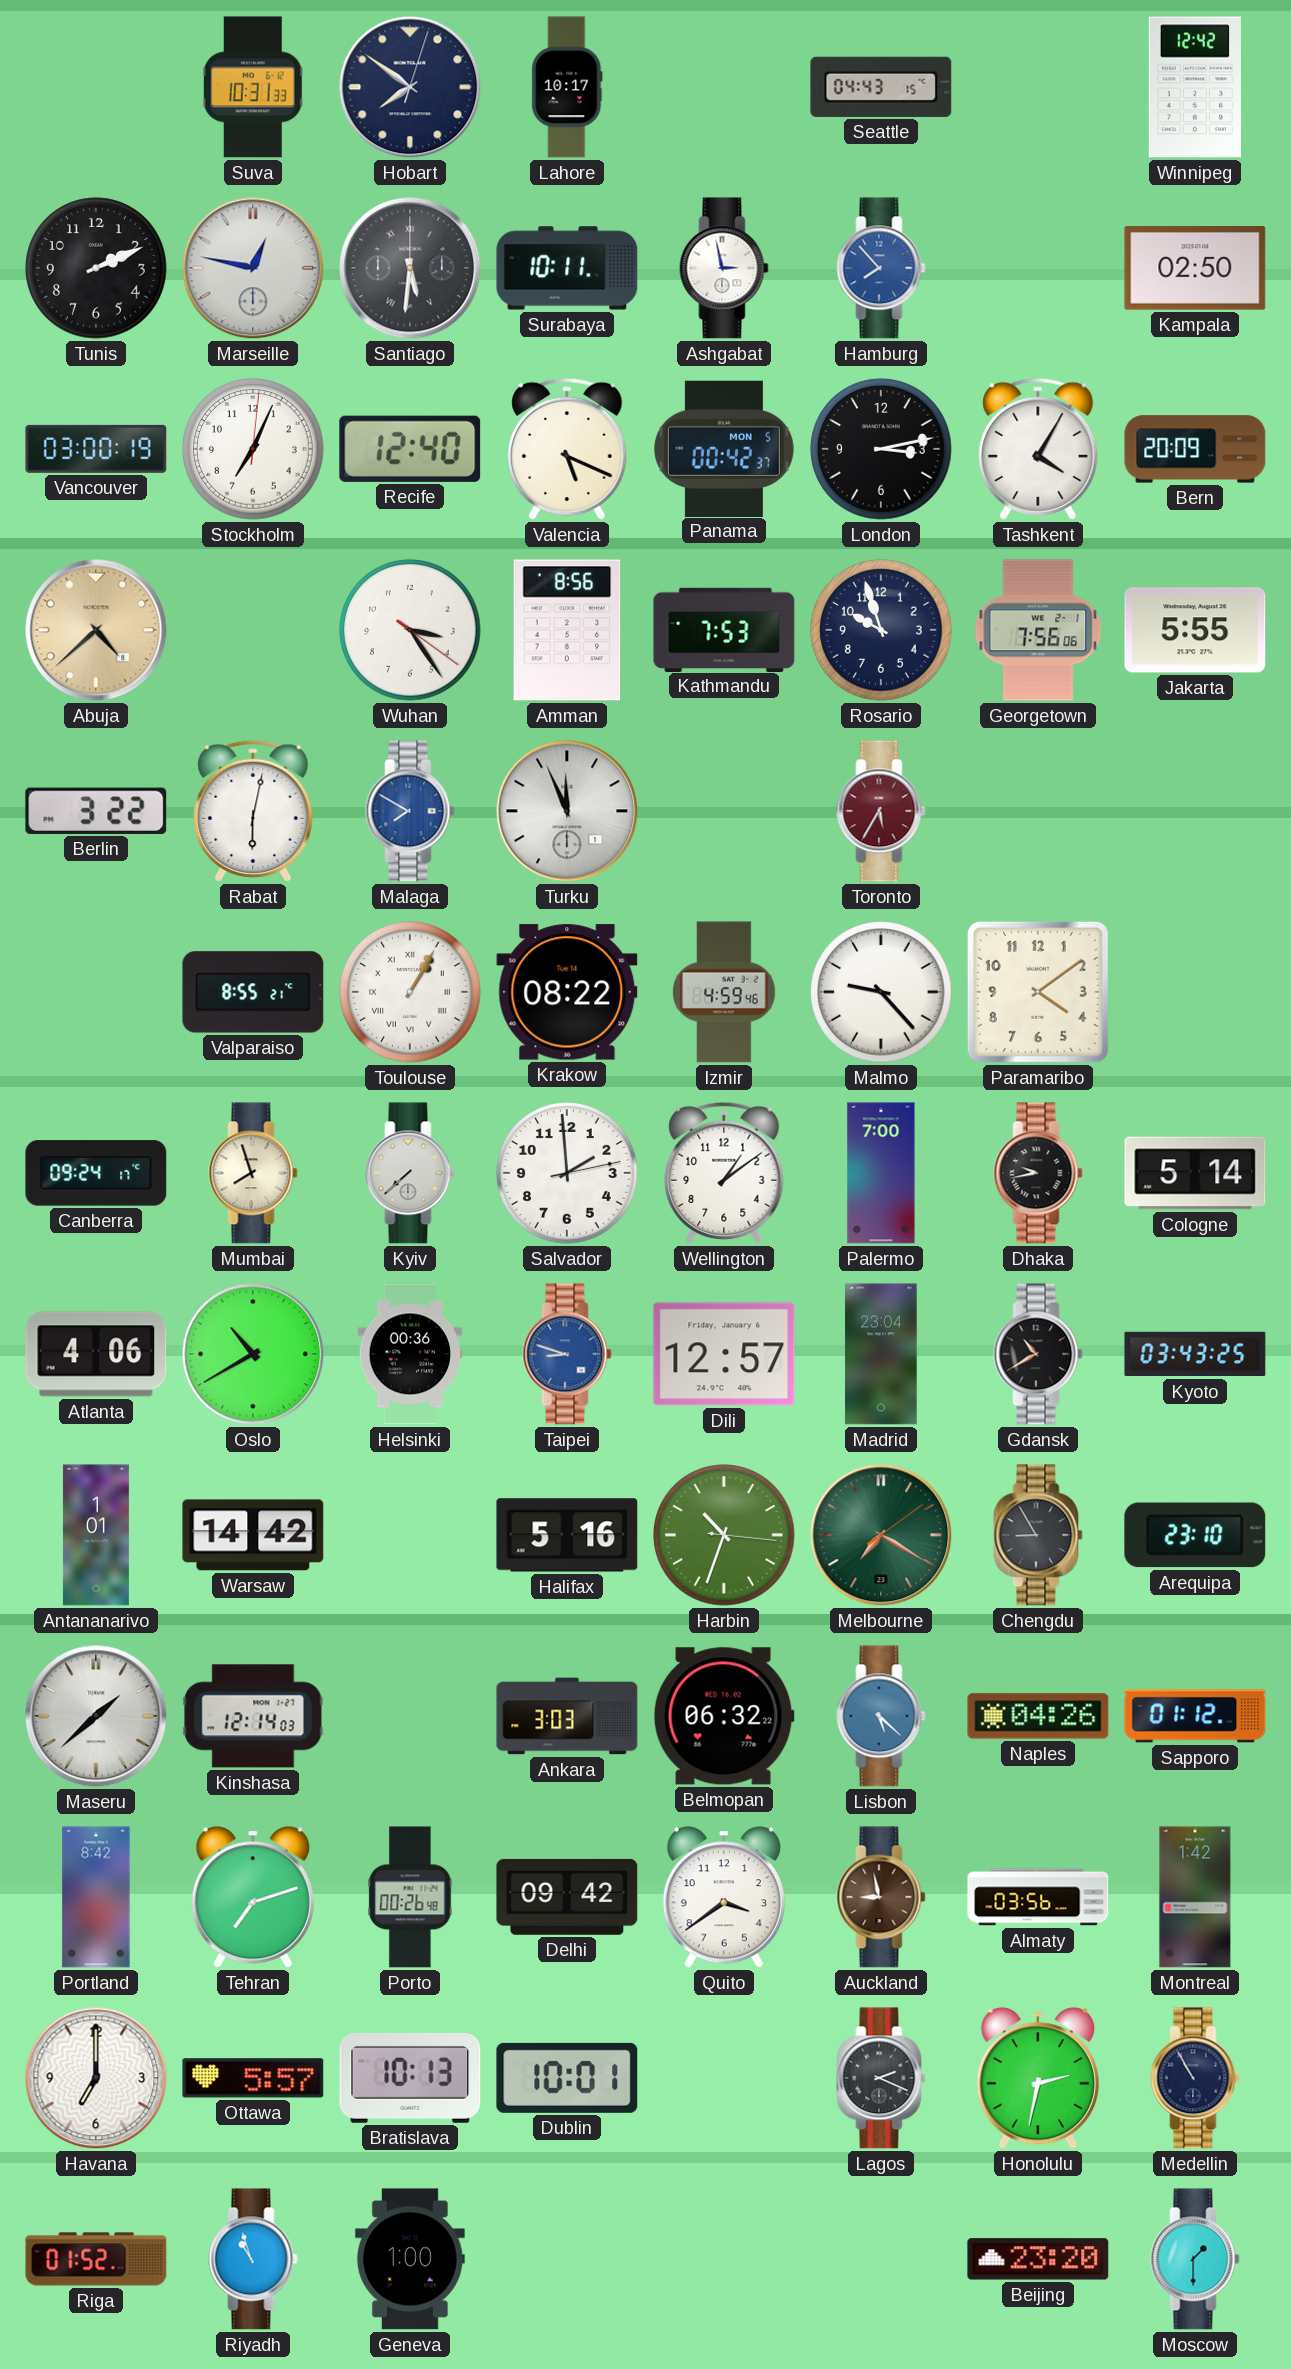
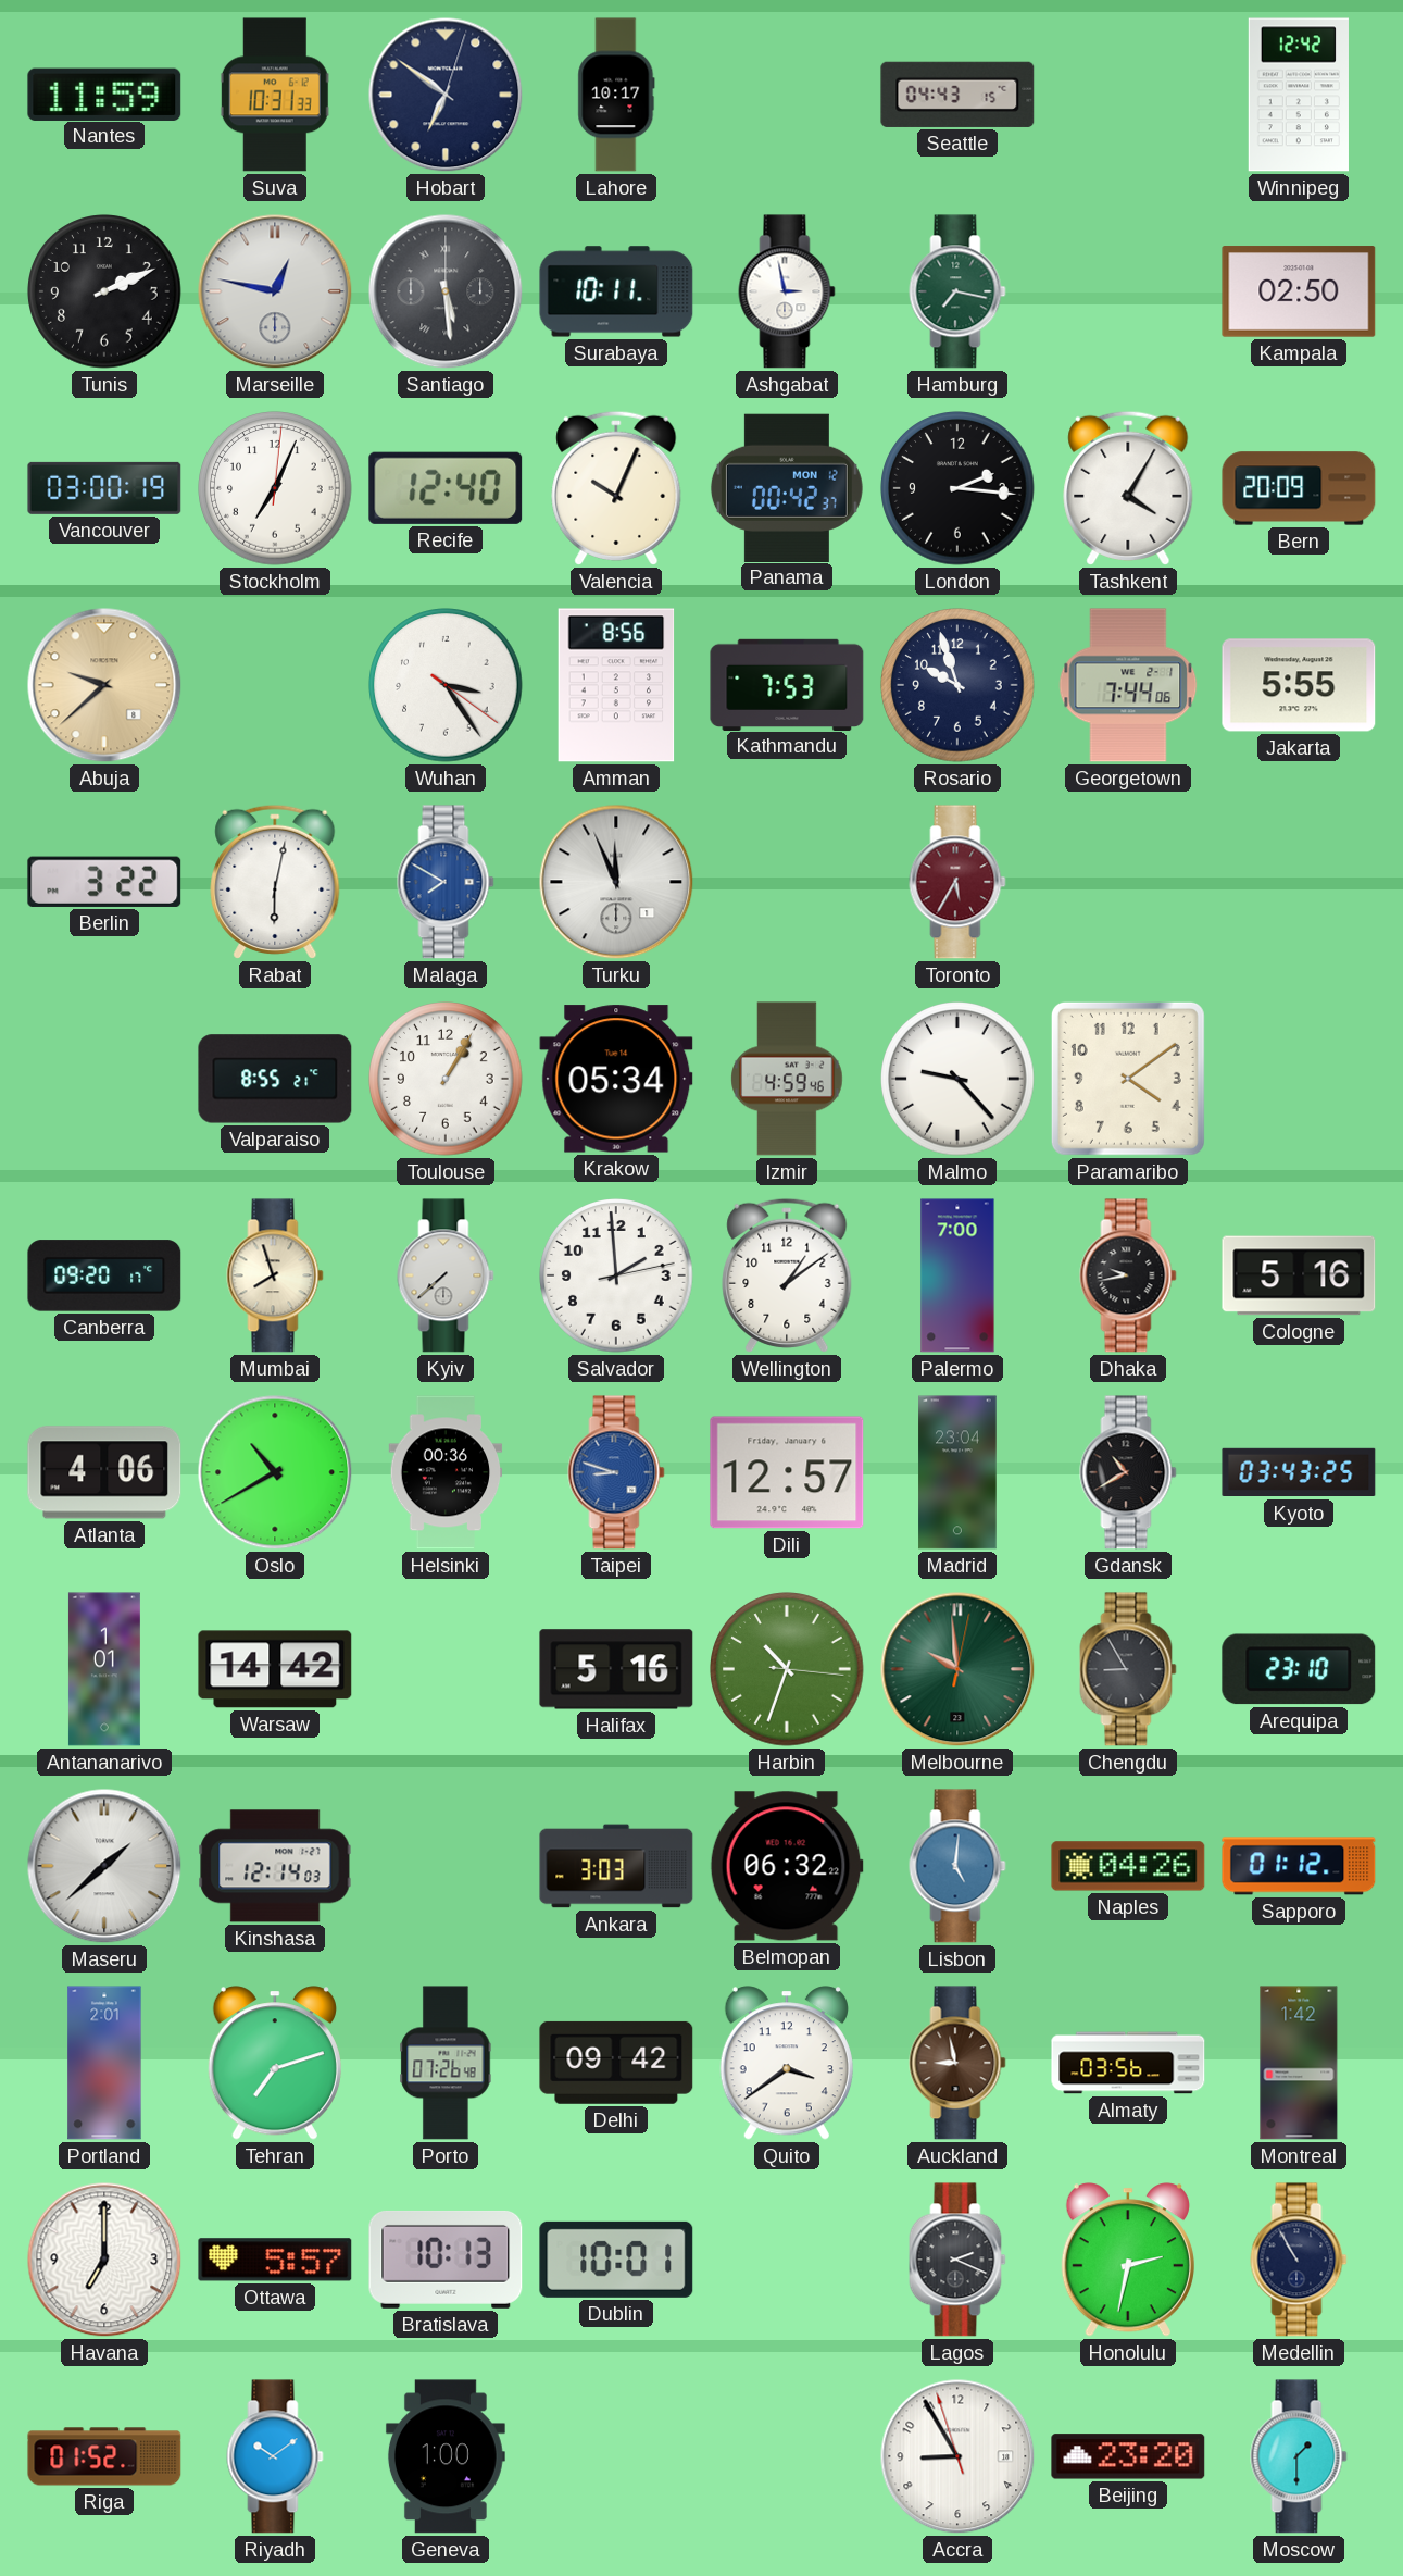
Nantes: none -> 11:59 (104, 94)
Hobart: 7:51 -> 6:51 (446, 95)
Santiago: 5:31 -> 5:29 (446, 291)
Hamburg: 7:53 -> 7:17 (957, 291)
Hamburg dial: blue -> green (957, 291)
Valencia: 5:19 -> 10:04 (616, 488)
Panama date: MON 5 -> MON 12 (787, 487)
London: 3:13 -> 2:16 (957, 488)
Abuja: 4:38 -> 9:38 (104, 685)
Georgetown: 7:56 -> 7:44 (1128, 685)
Toulouse numerals: Roman -> Arabic (446, 1079)
Krakow: 08:22 -> 05:34 (616, 1079)
Canberra: 09:24 -> 09:20 (104, 1275)
Cologne: 5:14 -> 5:16 (1299, 1275)
Melbourne: 7:20 -> 9:59 (957, 1669)
Lisbon: 5:22 -> 5:01 (957, 1866)
Portland: 8:42 -> 2:01 (104, 2063)
Porto: 00:26 -> 07:26 (446, 2063)
Riyadh: 10:57 -> 10:09 (275, 2456)
Accra: none -> 8:54 (957, 2456)
